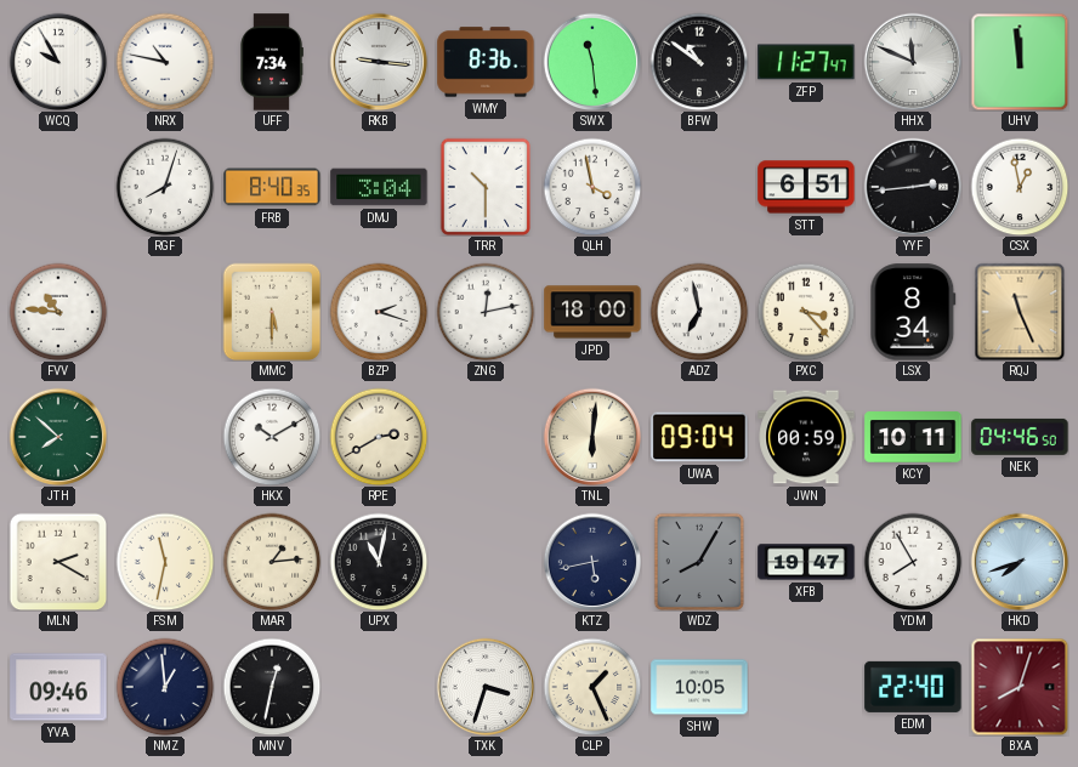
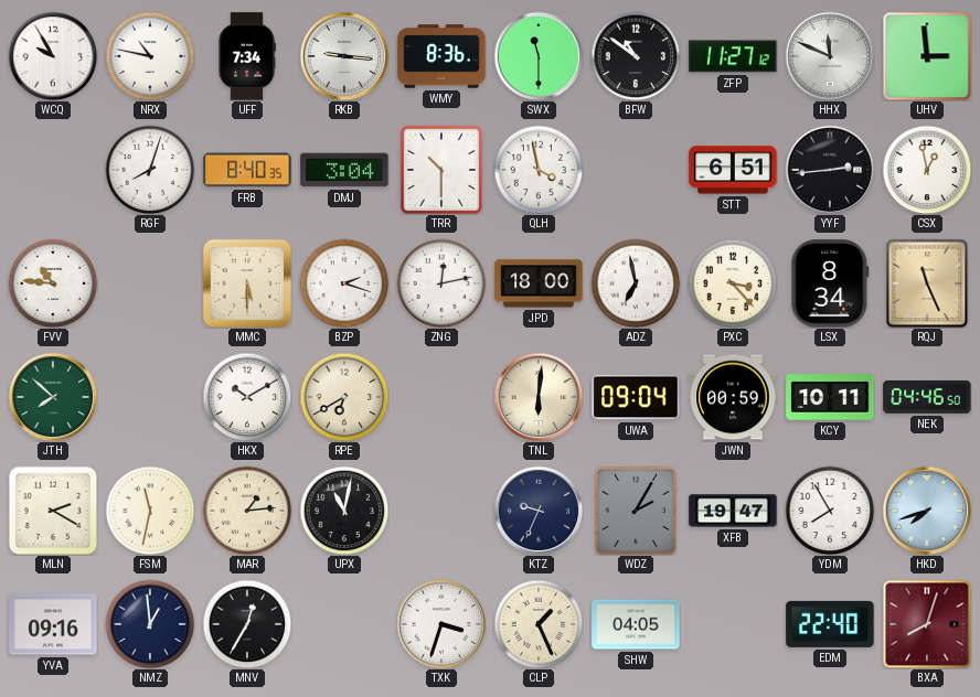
SWX: 11:29 -> 11:30 (539, 56)
ZFP: 11:27:47 -> 11:27:12 (733, 56)
UHV: 11:59 -> 2:59 (927, 56)
RPE: 2:40 -> 6:40 (344, 397)
KTZ: 5:43 -> 9:34 (539, 511)
WDZ: 8:05 -> 2:05 (636, 511)
YVA: 09:46 -> 09:16 (53, 624)
MNV: 12:32 -> 12:35 (247, 624)
SHW: 10:05 -> 04:05 (636, 624)
